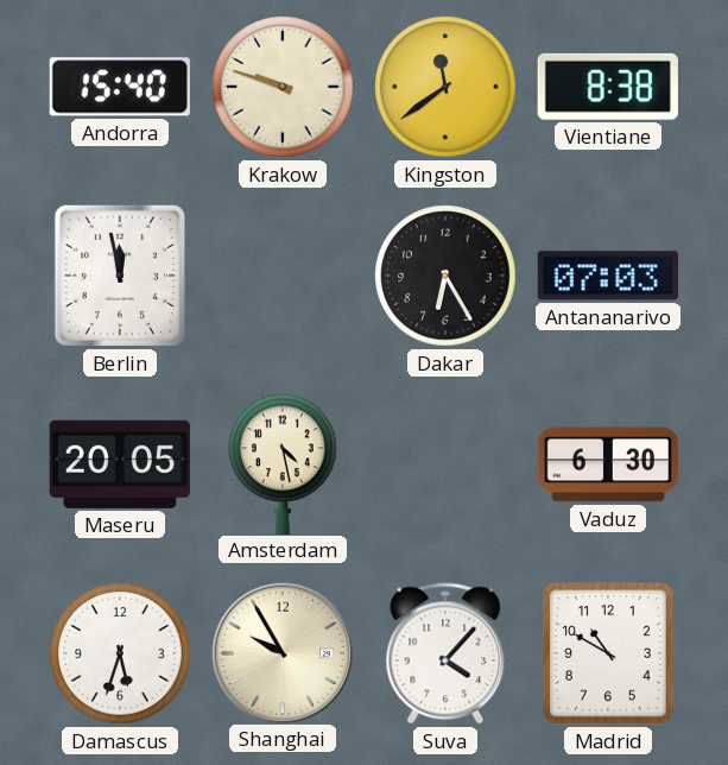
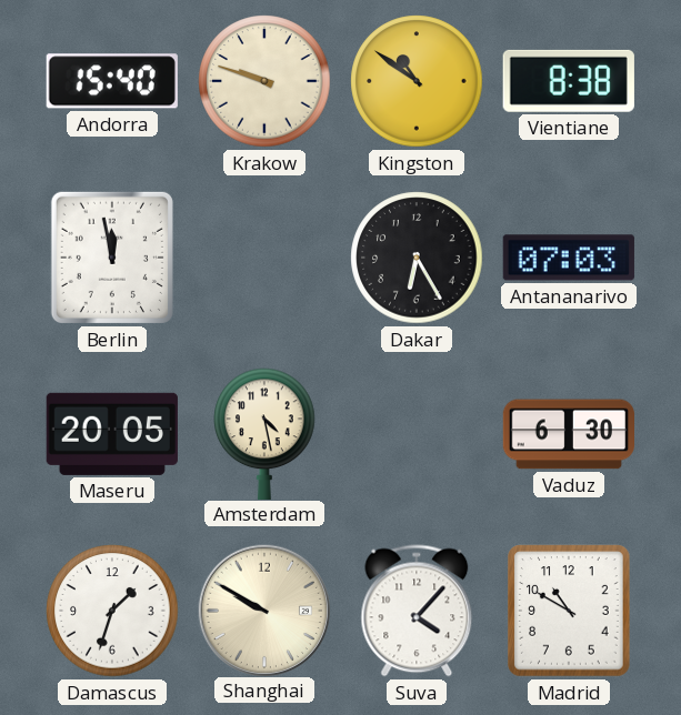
Kingston: 11:39 -> 10:51 (417, 81)
Damascus: 5:33 -> 1:33 (112, 611)
Shanghai: 9:55 -> 9:50 (263, 610)
